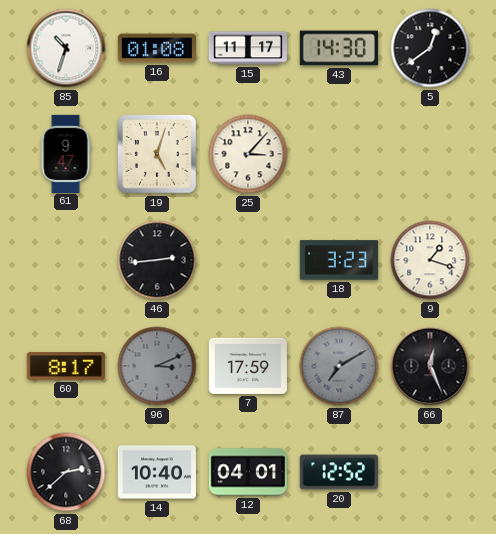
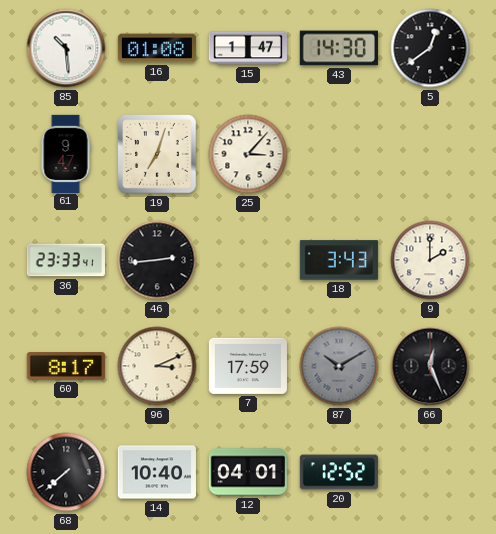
85: 10:33 -> 10:29 (66, 48)
15: 11:17 -> 1:47 (247, 48)
19: 5:03 -> 7:03 (157, 154)
36: none -> 23:33 (66, 260)
18: 3:23 -> 3:43 (339, 260)
9: 1:18 -> 2:00 (430, 260)
96 dial: grey -> cream (157, 366)
87: 7:10 -> 10:10 (339, 366)
68: 2:38 -> 7:38 (66, 472)
